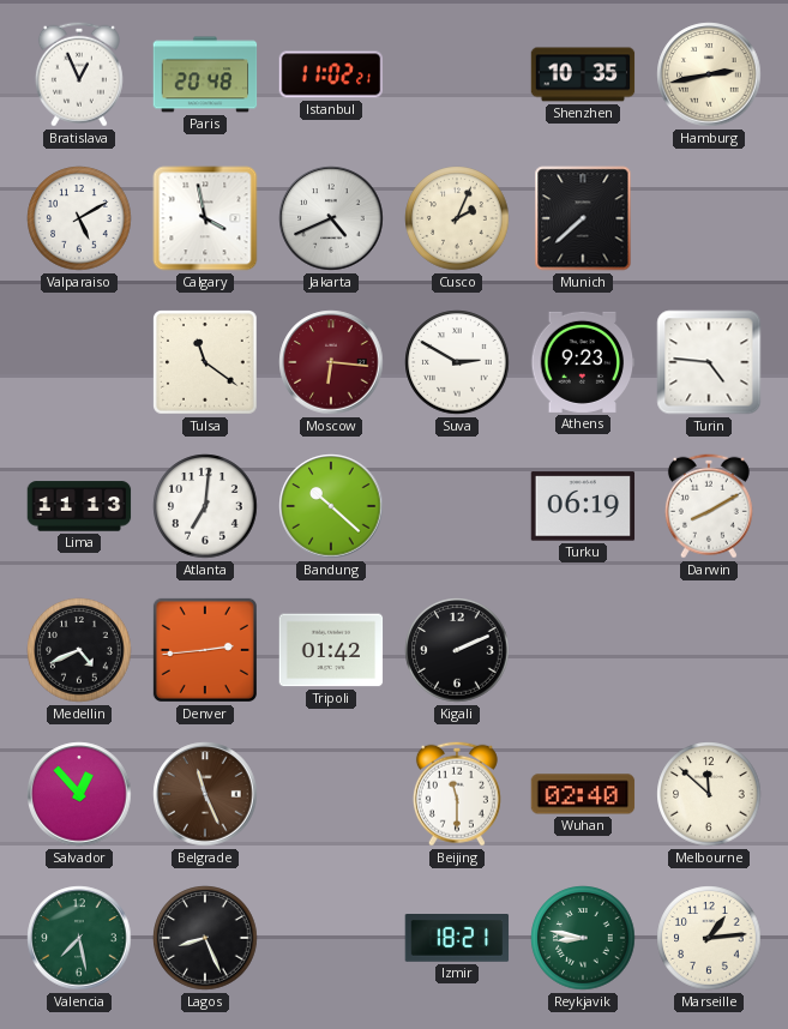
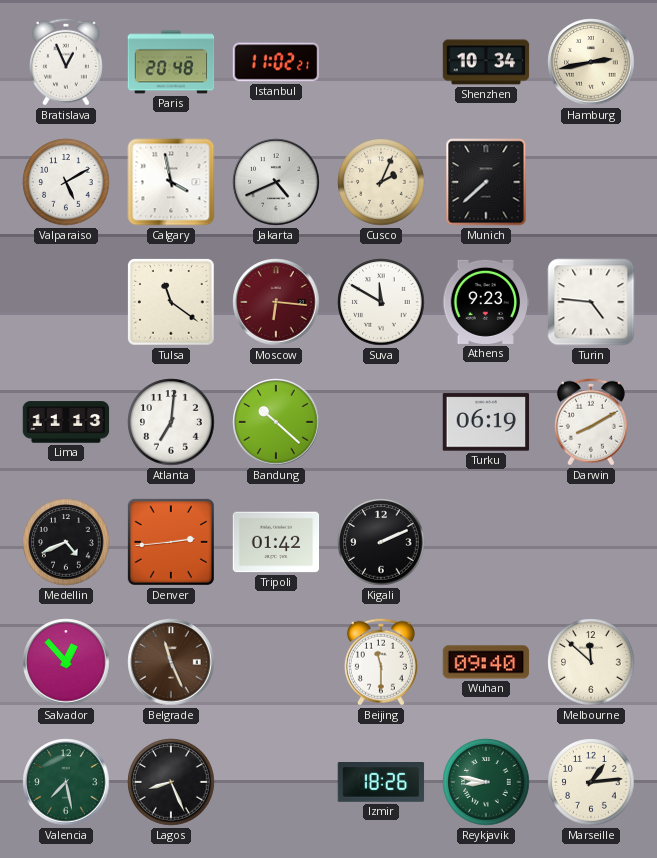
Shenzhen: 10:35 -> 10:34 (486, 62)
Suva: 2:50 -> 11:50 (381, 302)
Wuhan: 02:40 -> 09:40 (486, 662)
Izmir: 18:21 -> 18:26 (381, 783)
